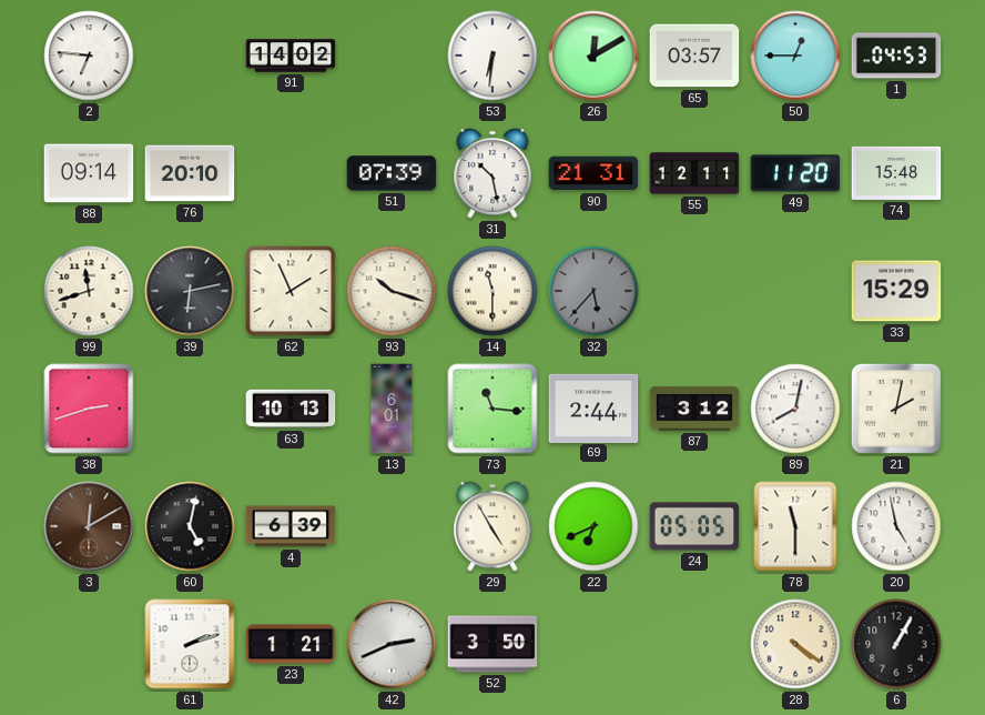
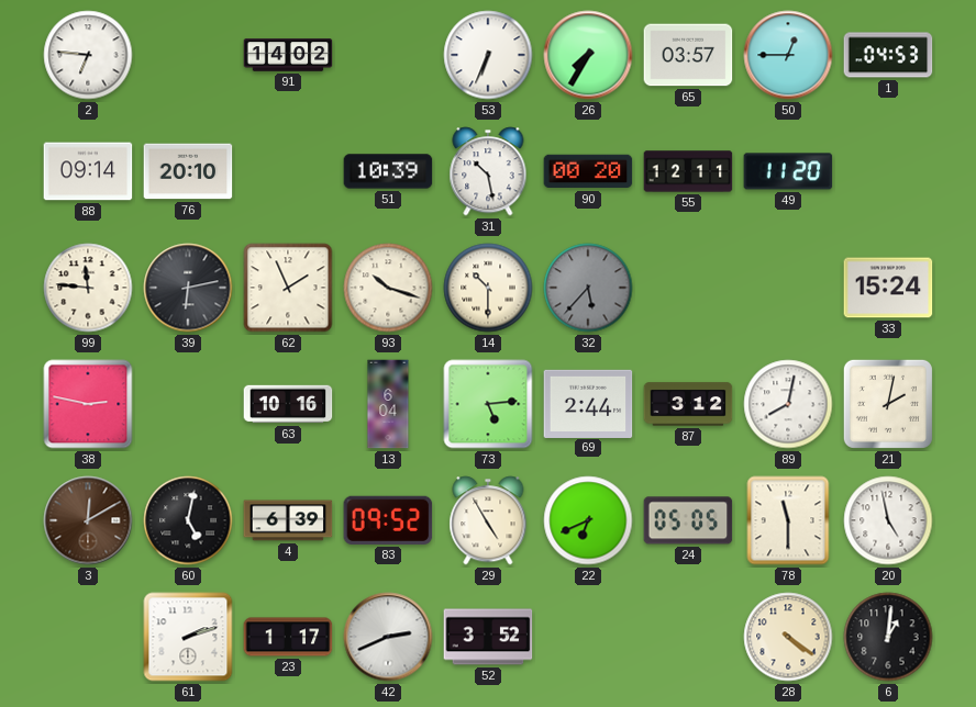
53: 6:31 -> 6:34 (488, 55)
26: 12:10 -> 7:35 (588, 55)
51: 07:39 -> 10:39 (388, 171)
90: 21:31 -> 00:20 (588, 171)
74: 15:48 -> none (896, 173)
99: 11:42 -> 11:46 (88, 288)
14: 11:30 -> 10:30 (488, 288)
33: 15:29 -> 15:24 (888, 288)
38: 2:42 -> 2:47 (88, 404)
63: 10:13 -> 10:16 (288, 404)
13: 6:01 -> 6:04 (388, 404)
73: 11:16 -> 5:14 (488, 404)
83: none -> 09:52 (388, 520)
23: 1:21 -> 1:17 (288, 637)
52: 3:50 -> 3:52 (488, 637)
6: 1:05 -> 1:01 (888, 637)
